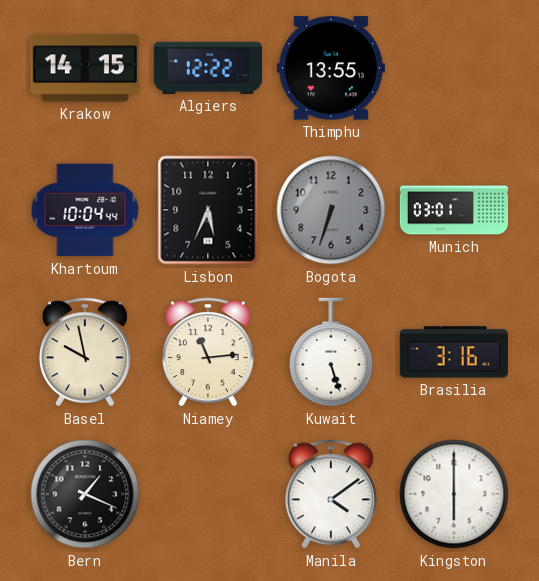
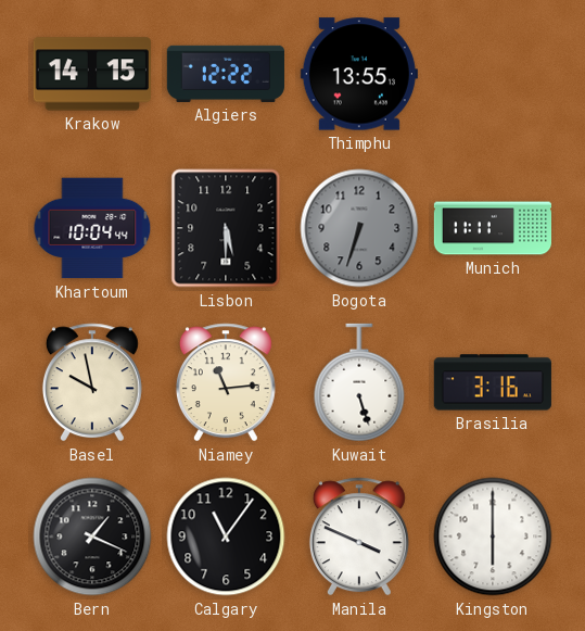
Lisbon: 5:34 -> 5:30 (226, 228)
Munich: 03:01 -> 11:11 (492, 228)
Calgary: none -> 11:06 (226, 537)
Manila: 4:09 -> 3:49 (359, 537)
